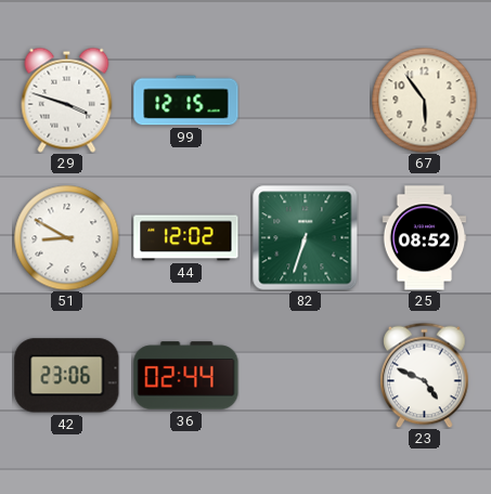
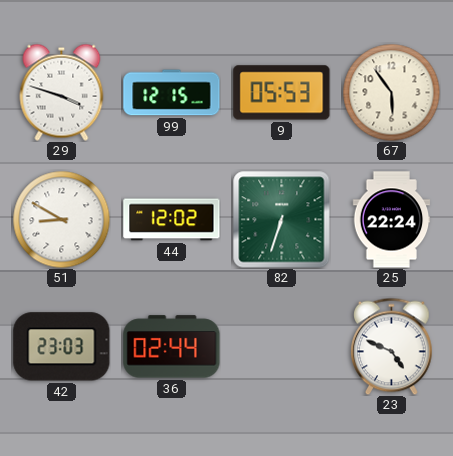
9: none -> 05:53 (282, 93)
25: 08:52 -> 22:24 (392, 220)
42: 23:06 -> 23:03 (62, 347)
